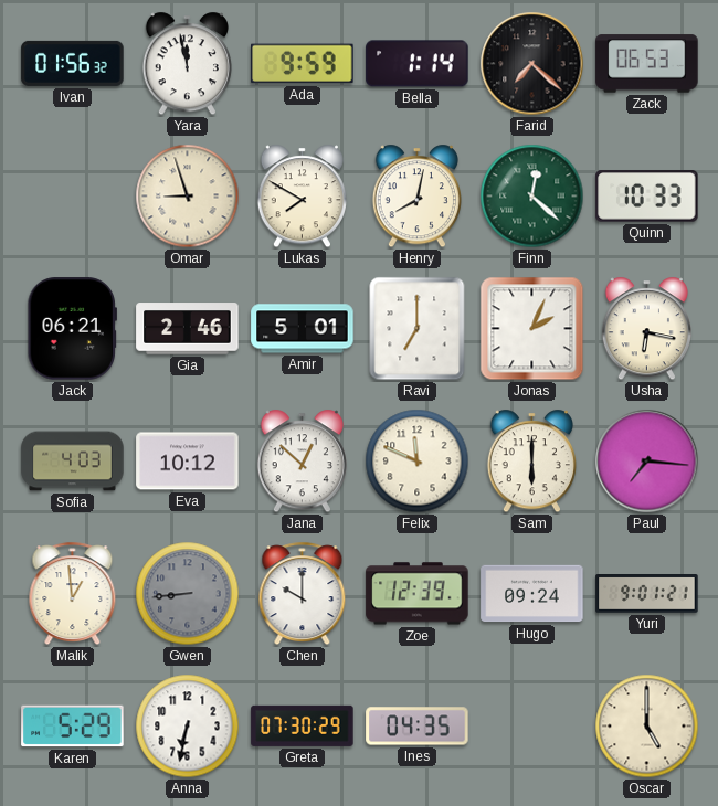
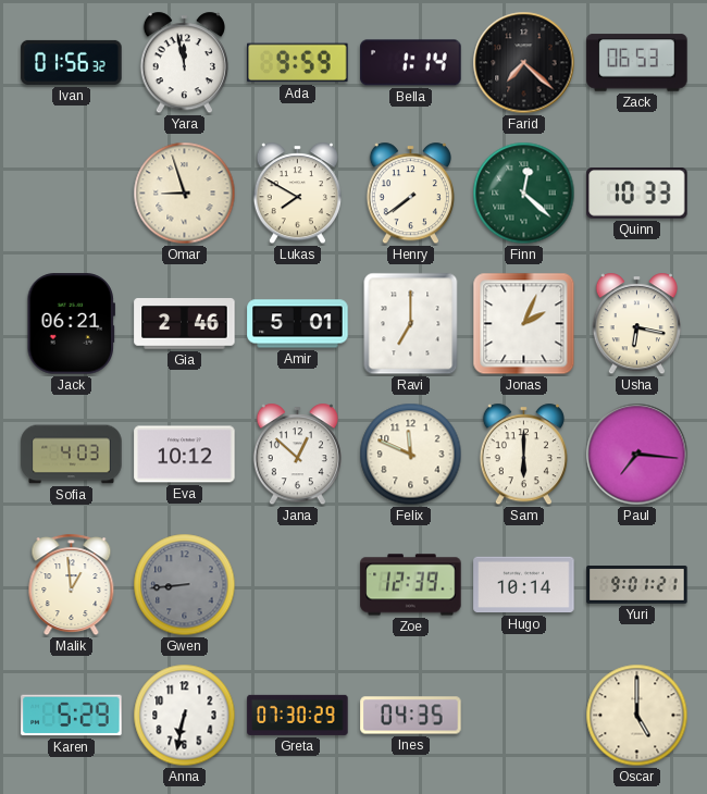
Henry: 8:02 -> 7:39 (410, 194)
Chen: 10:00 -> none (303, 594)
Hugo: 09:24 -> 10:14 (524, 585)
